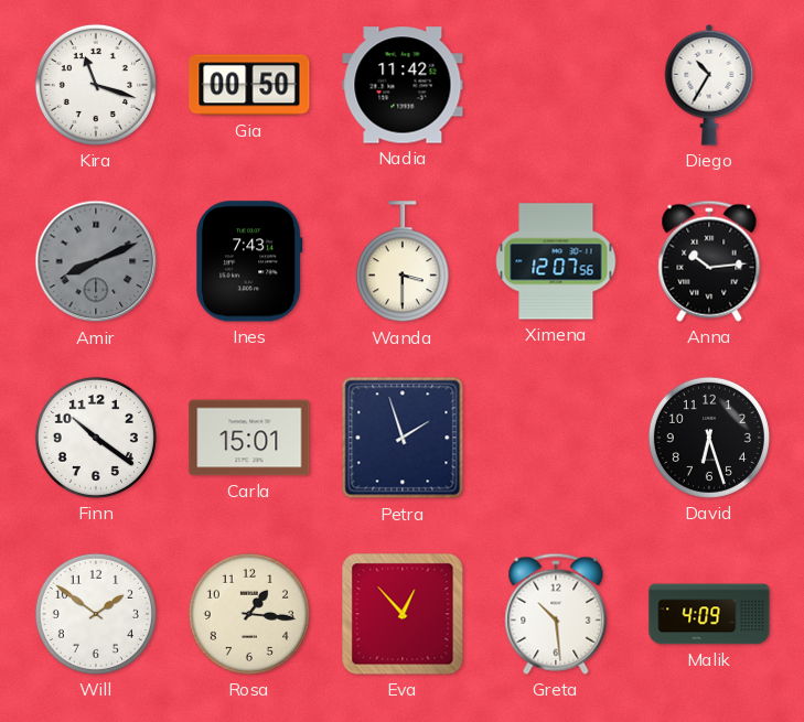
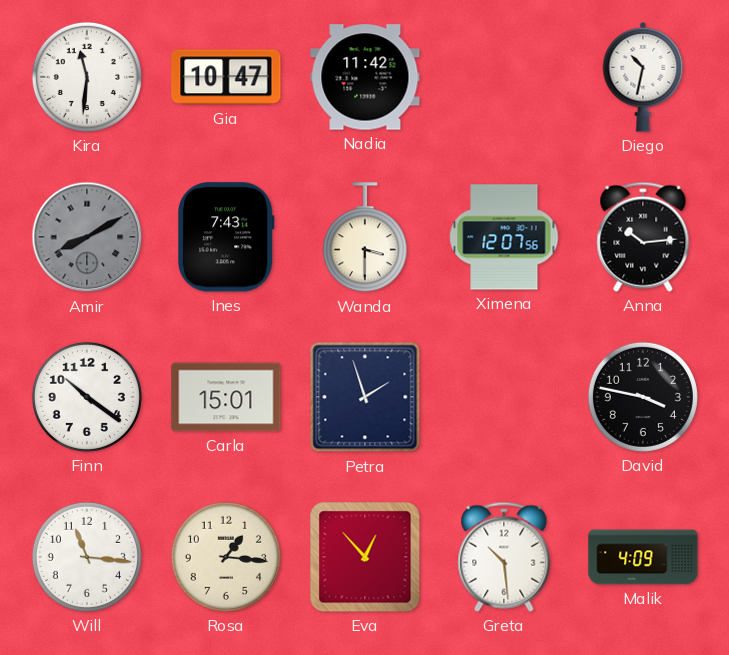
Kira: 11:18 -> 11:31 (87, 77)
Gia: 00:50 -> 10:47 (226, 77)
Diego: 10:35 -> 10:32 (643, 77)
Amir: 8:11 -> 8:10 (87, 237)
David: 6:27 -> 3:47 (643, 397)
Will: 1:51 -> 11:16 (87, 557)
